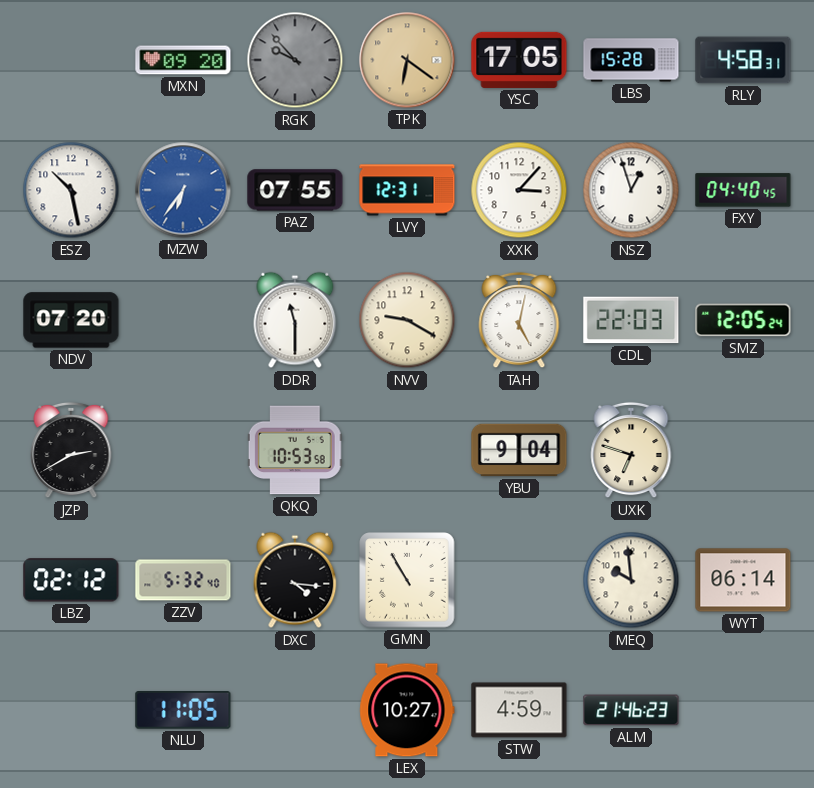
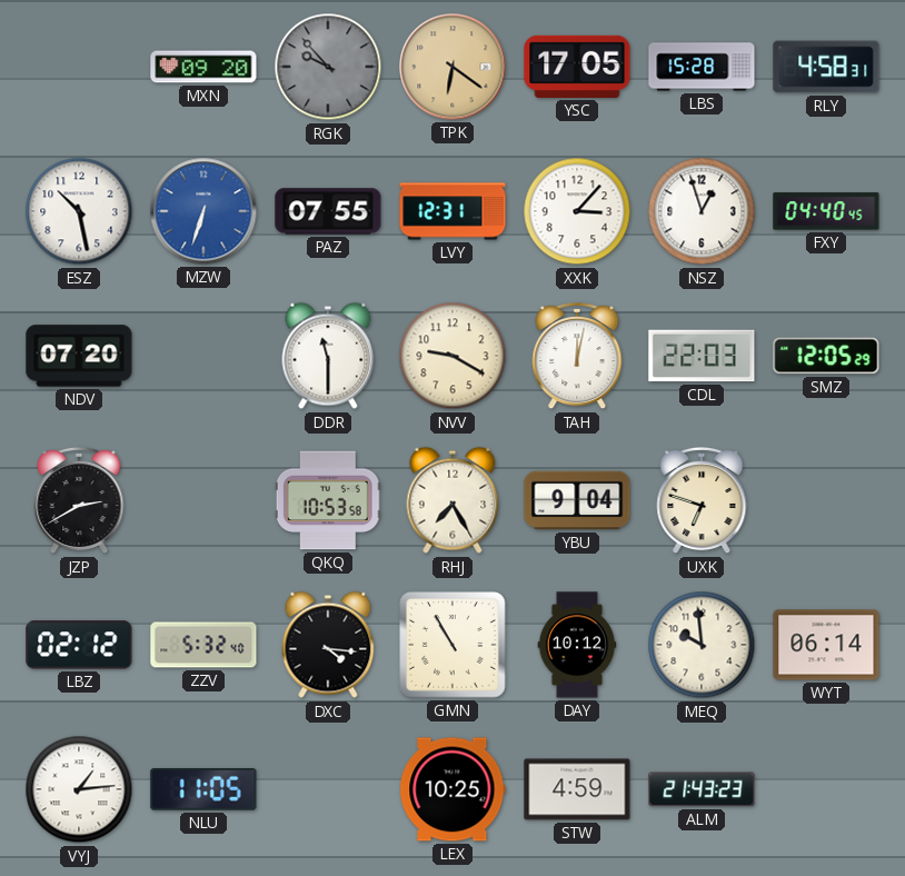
MZW: 6:36 -> 6:33 (203, 211)
TAH: 5:02 -> 12:02 (577, 356)
SMZ: 12:05:24 -> 12:05:29 (826, 356)
RHJ: none -> 7:25 (452, 500)
DAY: none -> 10:12 (577, 645)
VYJ: none -> 1:14 (79, 789)
LEX: 10:27 -> 10:25 (452, 789)
ALM: 21:46 -> 21:43 (702, 789)
